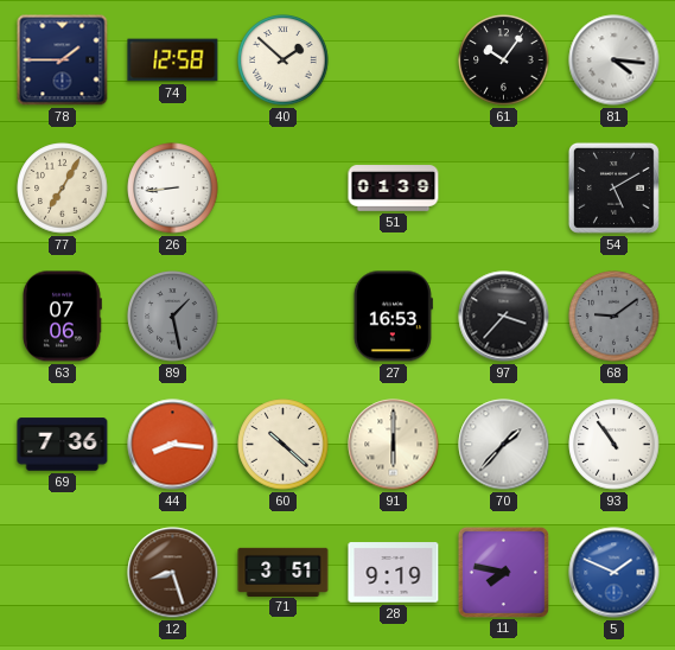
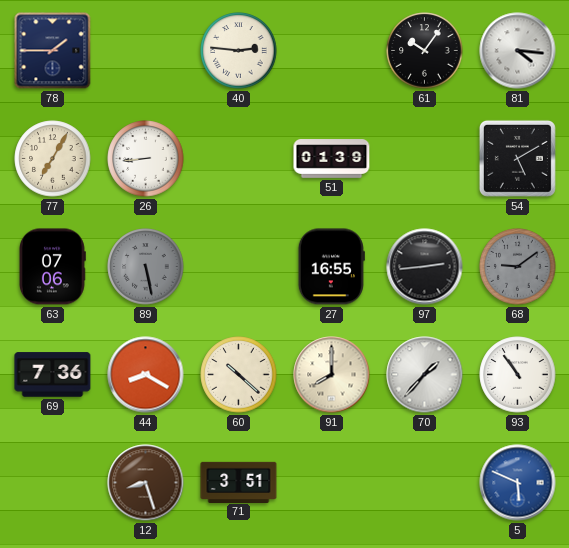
74: 12:58 -> none (173, 60)
40: 1:52 -> 2:46 (239, 51)
89: 1:28 -> 5:28 (146, 267)
27: 16:53 -> 16:55 (331, 267)
97: 3:37 -> 2:44 (425, 267)
44: 8:16 -> 8:20 (146, 375)
91: 6:00 -> 8:00 (332, 375)
28: 9:19 -> none (394, 573)
11: 7:47 -> none (503, 572)
5: 1:49 -> 5:49 (518, 483)
